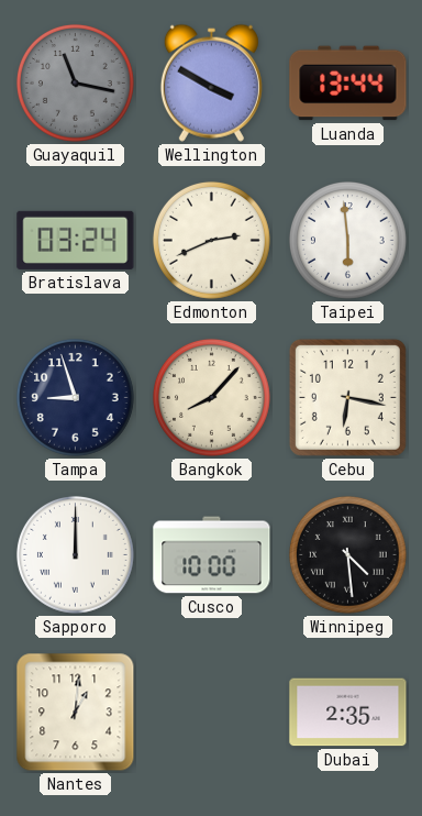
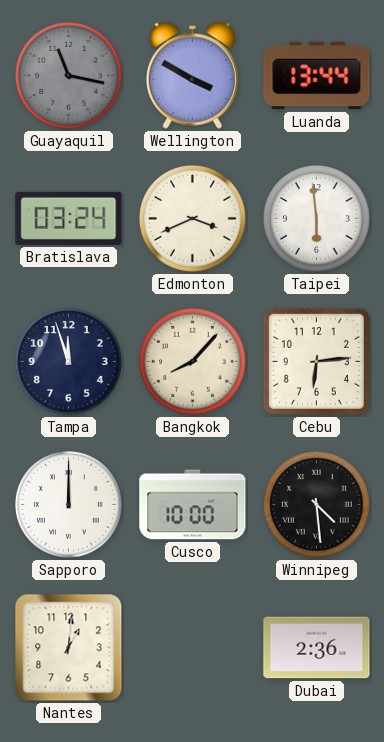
Edmonton: 2:41 -> 3:41 (192, 218)
Tampa: 8:57 -> 11:57 (68, 361)
Cebu: 6:17 -> 6:14 (316, 361)
Dubai: 2:35 -> 2:36 (317, 648)
